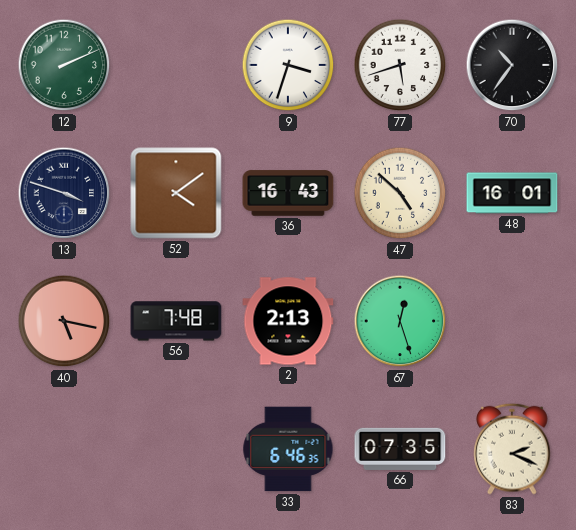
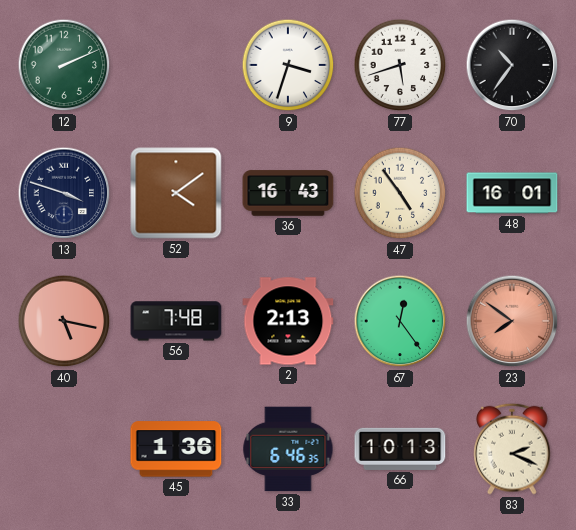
47: 4:52 -> 4:54 (400, 193)
67: 12:27 -> 12:24 (400, 321)
23: none -> 7:51 (512, 321)
45: none -> 1:36 (176, 449)
66: 07:35 -> 10:13 (400, 449)
